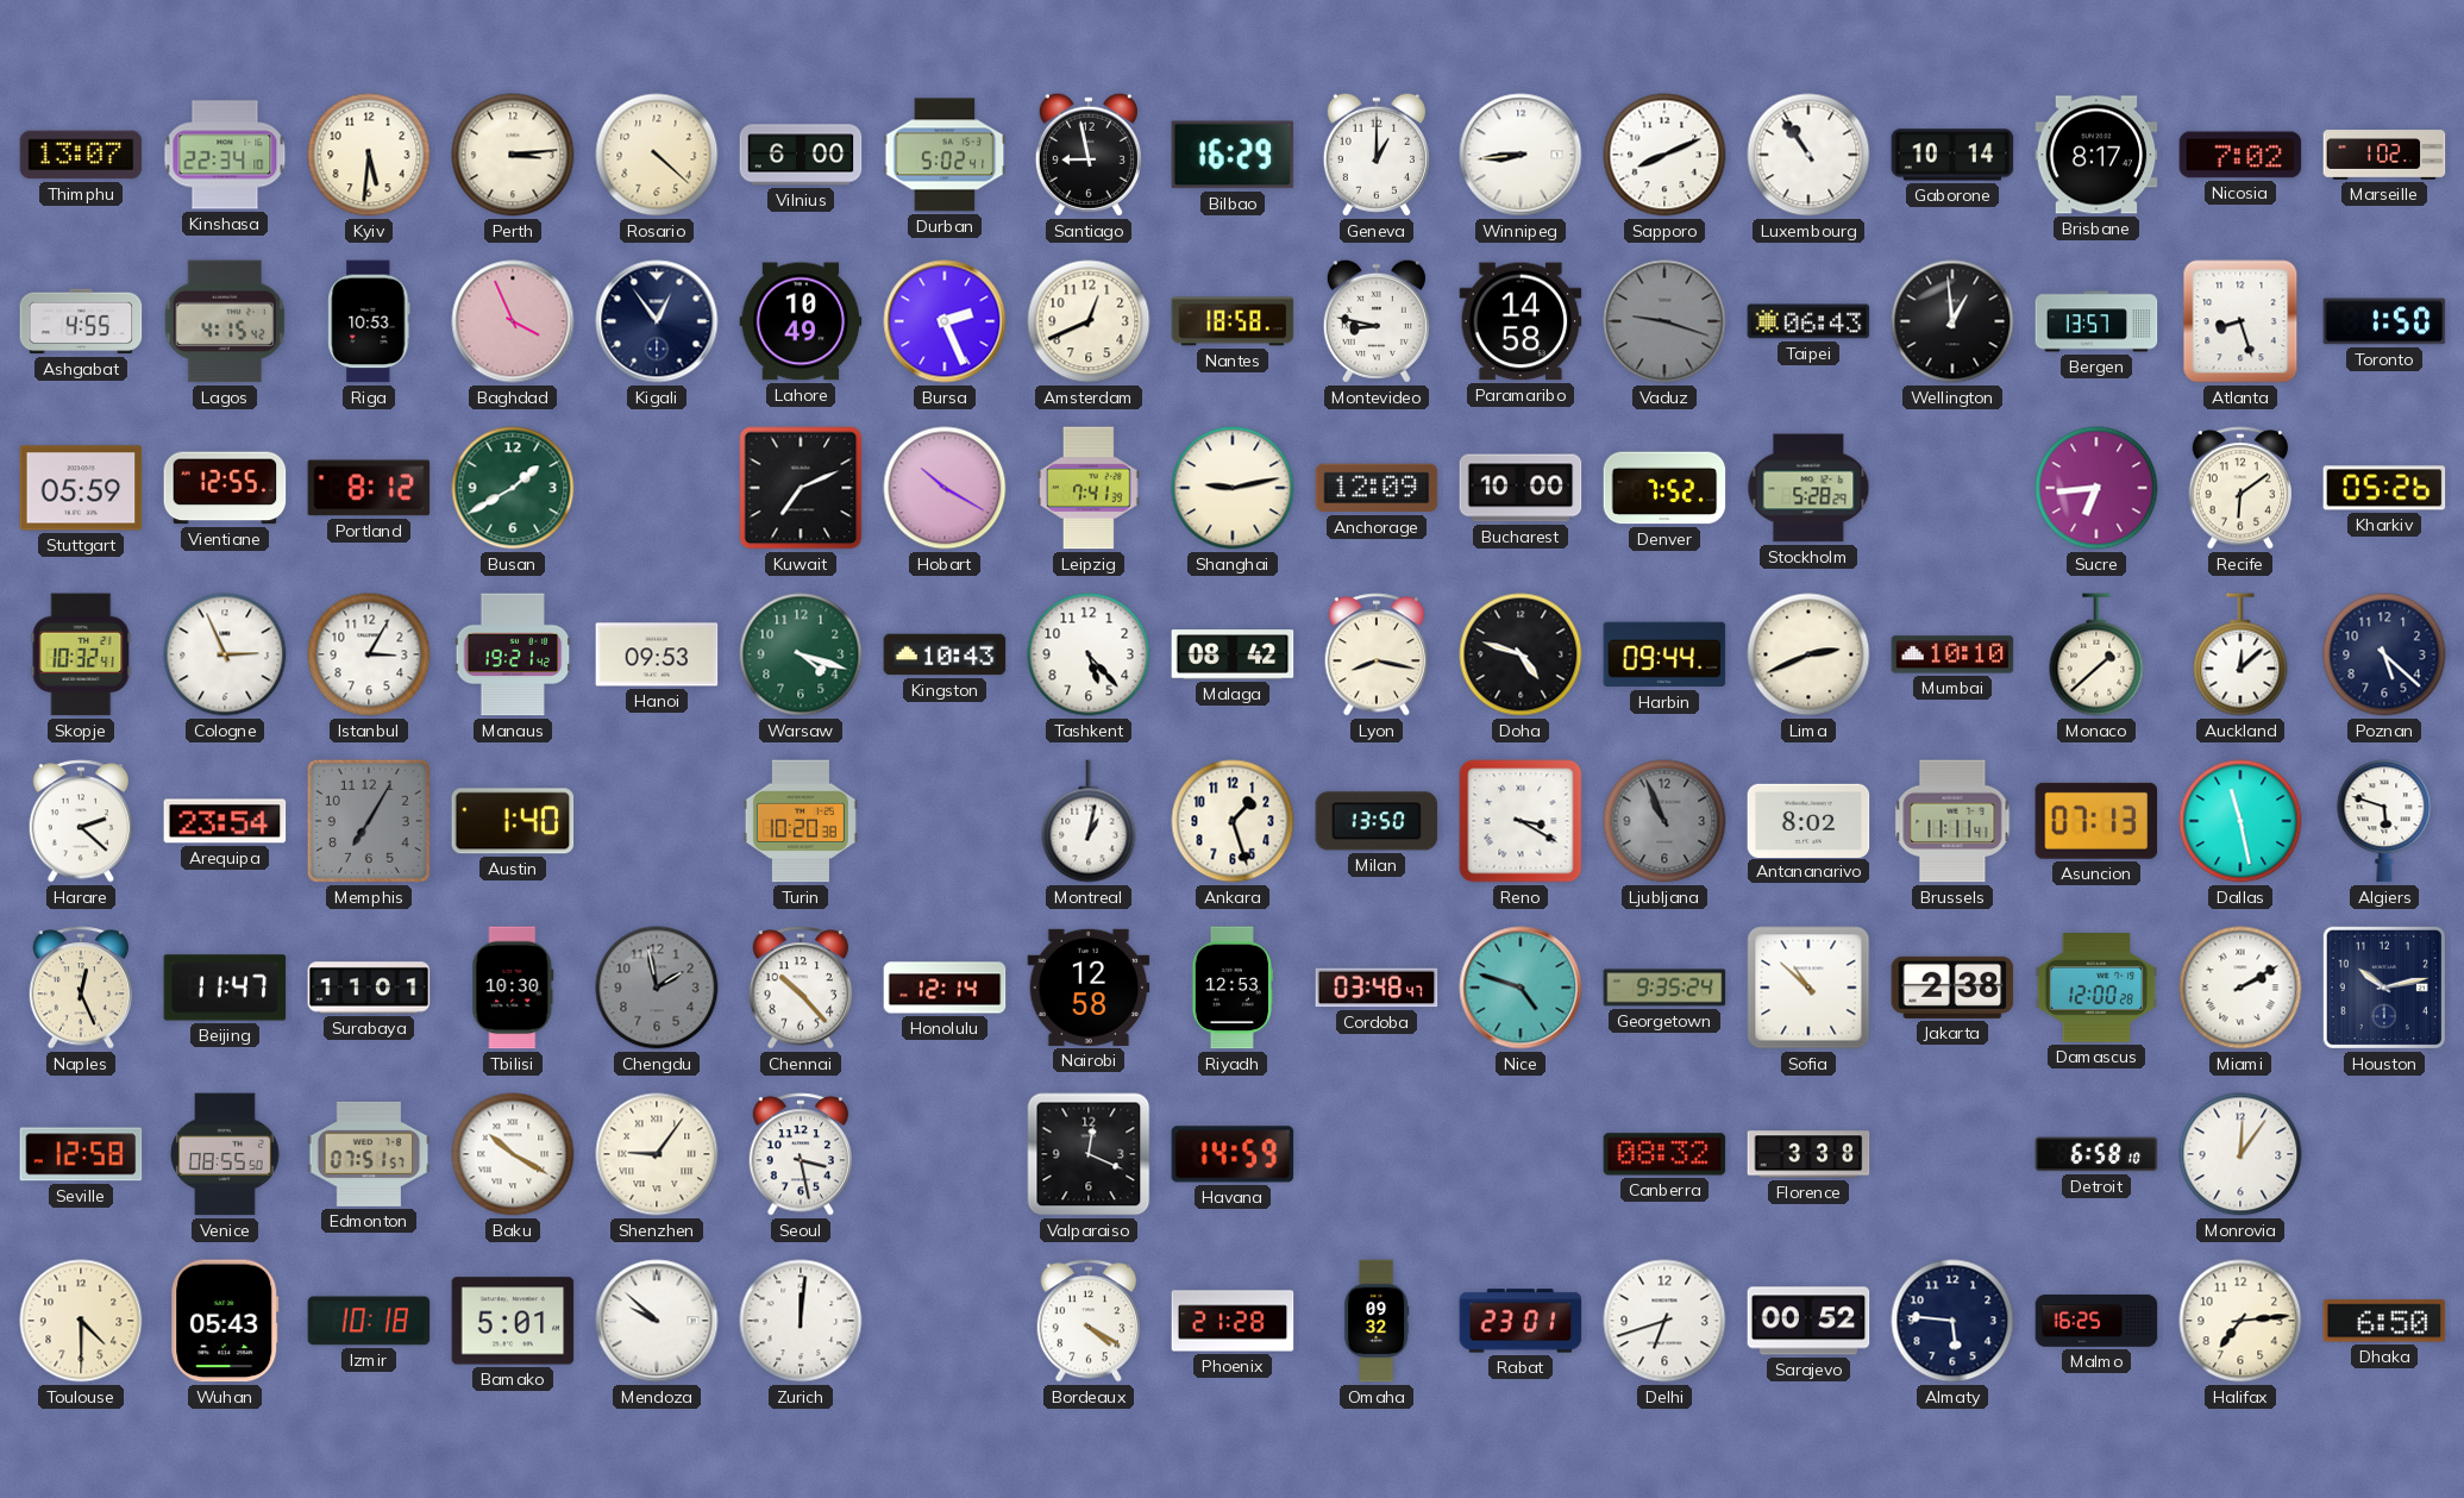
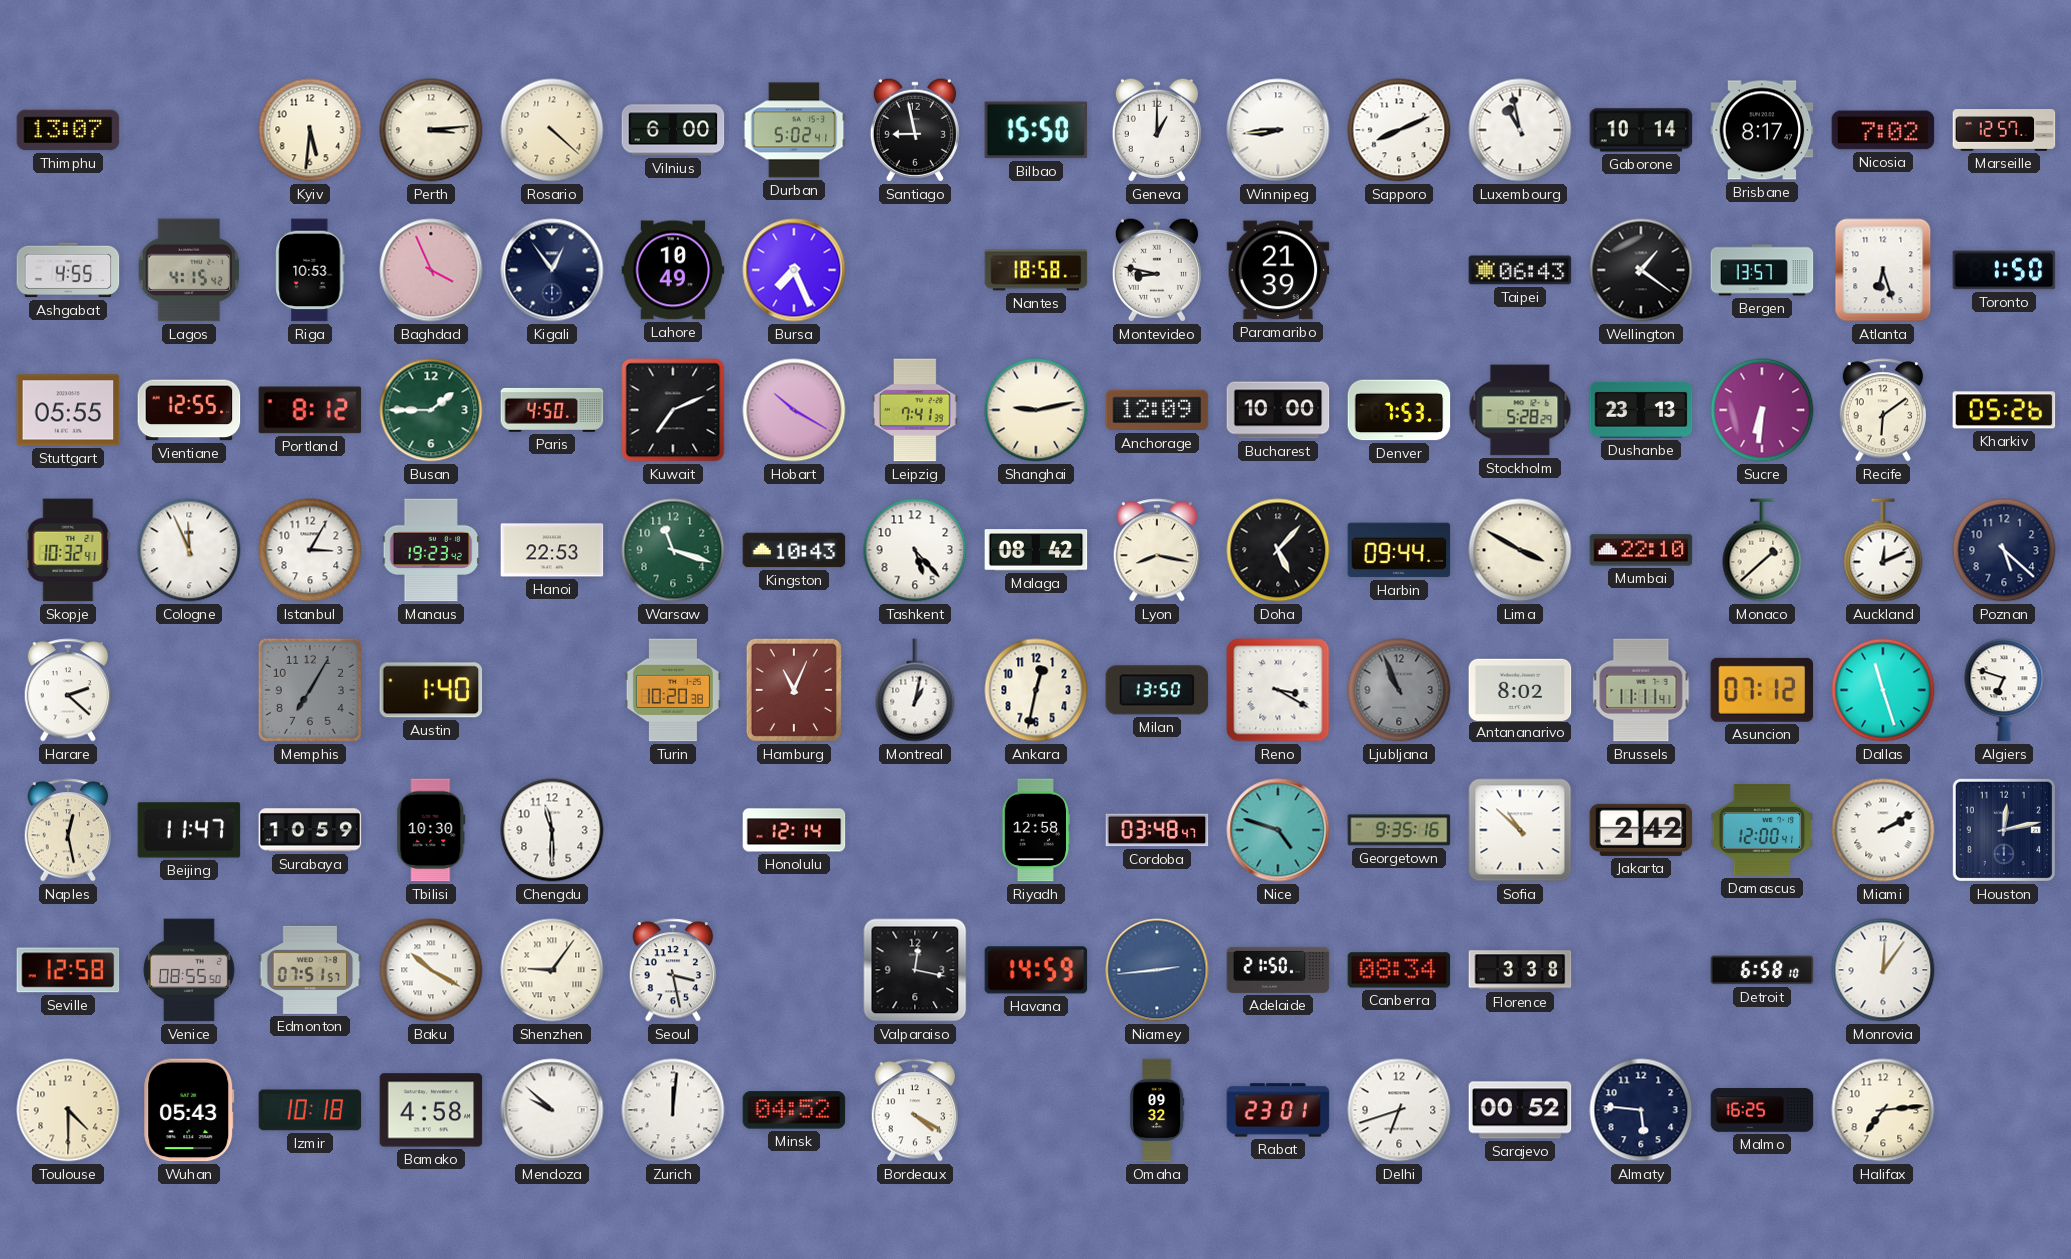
Kinshasa: 22:34 -> none (225, 155)
Bilbao: 16:29 -> 15:50 (1036, 130)
Luxembourg: 10:54 -> 10:58 (1520, 130)
Marseille: 1:02 -> 12:57 (2004, 130)
Bursa: 2:26 -> 7:26 (794, 270)
Amsterdam: 12:41 -> none (1089, 321)
Paramaribo: 14:58 -> 21:39 (1278, 270)
Vaduz: 9:18 -> none (1664, 321)
Wellington: 12:59 -> 1:21 (1641, 270)
Atlanta: 8:27 -> 6:27 (1883, 270)
Stuttgart: 05:59 -> 05:55 (68, 410)
Busan: 1:40 -> 1:45 (431, 410)
Paris: none -> 4:50 (552, 410)
Denver: 7:52 -> 7:53 (1399, 410)
Dushanbe: none -> 23:13 (1641, 410)
Sucre: 6:44 -> 6:31 (1762, 410)
Cologne: 2:56 -> 11:56 (189, 550)
Manaus: 19:21 -> 19:23 (431, 550)
Hanoi: 09:53 -> 22:53 (552, 550)
Warsaw: 4:18 -> 11:18 (673, 550)
Doha: 4:48 -> 5:07 (1278, 550)
Lima: 2:41 -> 3:50 (1520, 550)
Mumbai: 10:10 -> 22:10 (1641, 550)
Auckland: 12:08 -> 12:11 (1883, 550)
Arequipa: 23:54 -> none (225, 821)
Hamburg: none -> 11:04 (794, 690)
Ankara: 1:27 -> 12:32 (1036, 690)
Asuncion: 07:13 -> 07:12 (1762, 690)
Dallas: 11:28 -> 11:27 (1883, 690)
Algiers: 5:48 -> 6:48 (2004, 690)
Naples: 12:26 -> 12:28 (68, 830)
Surabaya: 11:01 -> 10:59 (310, 830)
Chengdu: 1:58 -> 11:30 (552, 830)
Chengdu dial: grey -> white (552, 830)
Chennai: 10:23 -> none (801, 988)
Nairobi: 12:58 -> none (1089, 988)
Riyadh: 12:53 -> 12:58 (1035, 830)
Georgetown: 9:35:24 -> 9:35:16 (1399, 830)
Jakarta: 2:38 -> 2:42 (1641, 830)
Damascus: 12:00:28 -> 12:00:41 (1762, 831)
Houston: 10:13 -> 12:13 (2004, 830)
Valparaiso: 12:19 -> 12:17 (915, 970)
Niamey: none -> 2:44 (1157, 970)
Adelaide: none -> 21:50 (1278, 970)
Canberra: 08:32 -> 08:34 (1399, 970)
Bamako: 5:01 -> 4:58 (431, 1110)
Minsk: none -> 04:52 (794, 1110)
Phoenix: 21:28 -> none (1233, 1321)
Dhaka: 6:50 -> none (2384, 1321)
